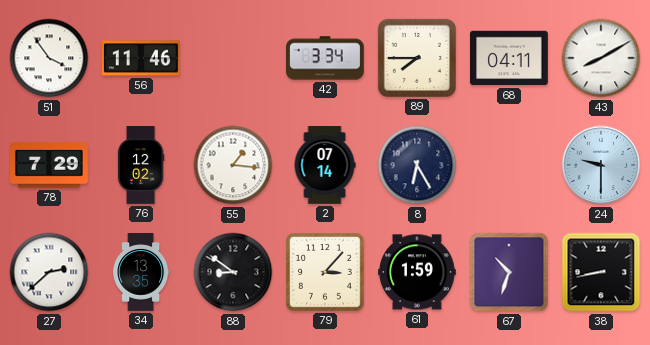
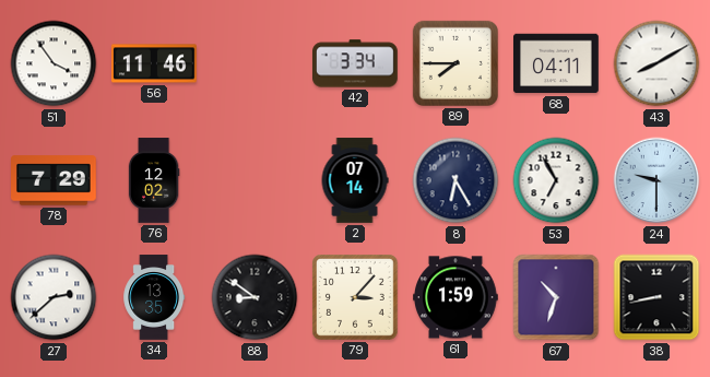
55: 1:16 -> none (233, 165)
53: none -> 6:55 (556, 180)
